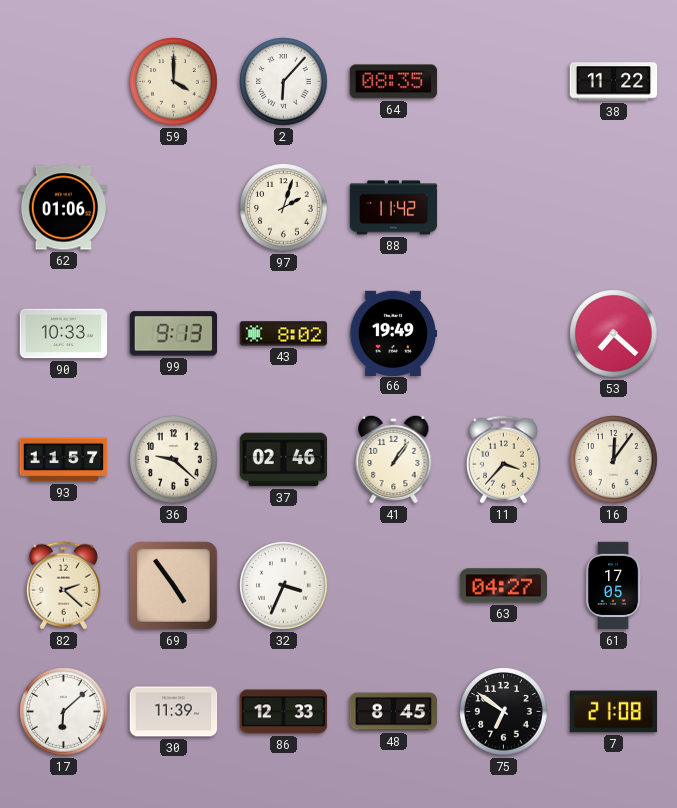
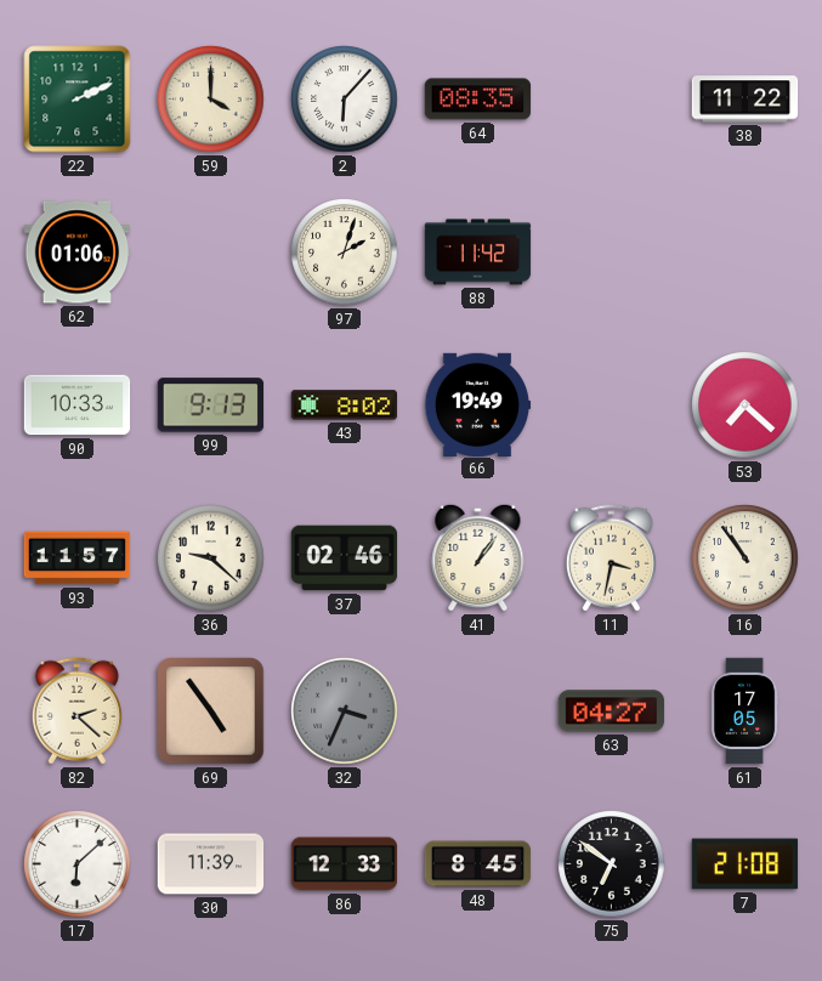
22: none -> 2:11 (78, 100)
11: 3:37 -> 3:32 (611, 558)
16: 12:06 -> 10:54 (746, 558)
32 dial: white -> grey (345, 711)
